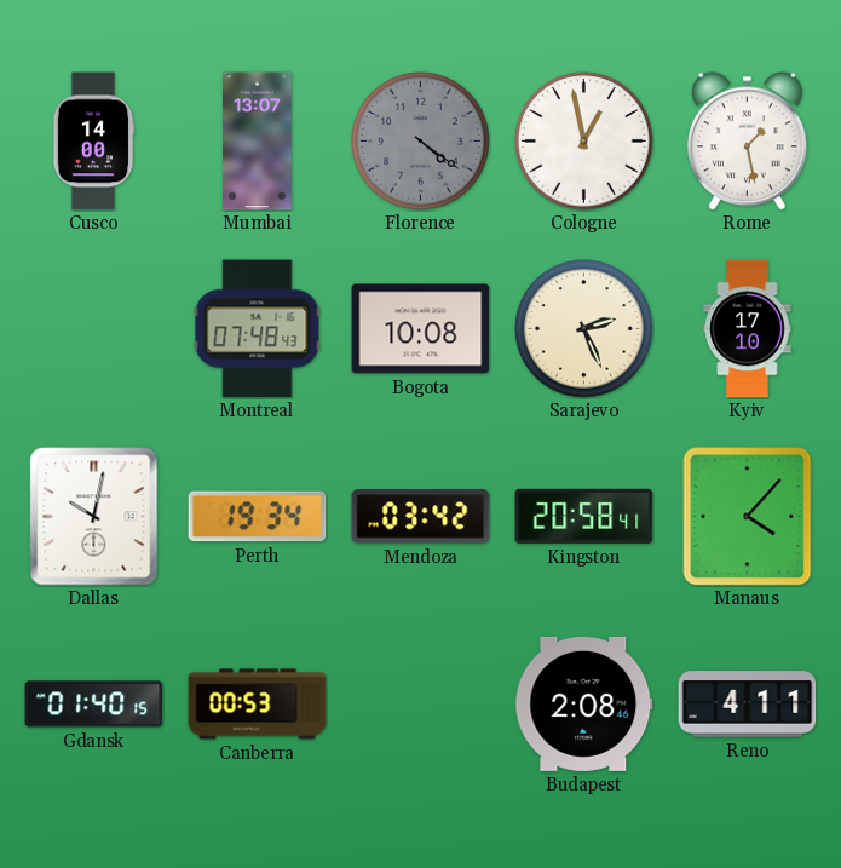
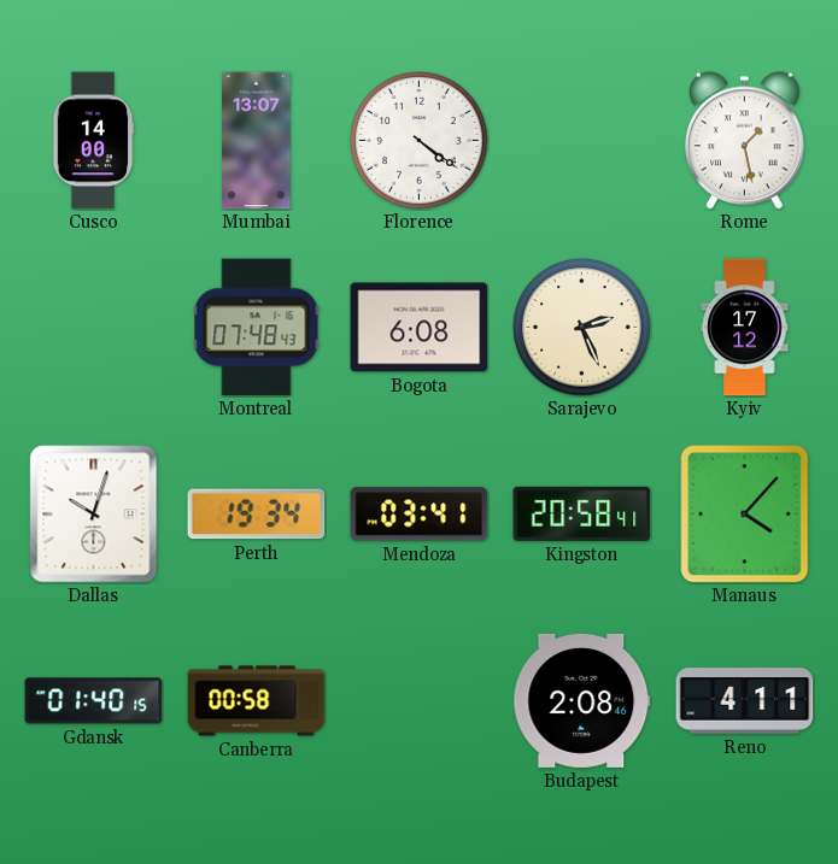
Florence dial: grey -> white (420, 141)
Cologne: 12:58 -> none (584, 142)
Bogota: 10:08 -> 6:08 (420, 328)
Kyiv: 17:10 -> 17:12 (745, 328)
Dallas: 10:02 -> 10:03 (94, 515)
Mendoza: 03:42 -> 03:41 (420, 515)
Canberra: 00:53 -> 00:58 (257, 701)
